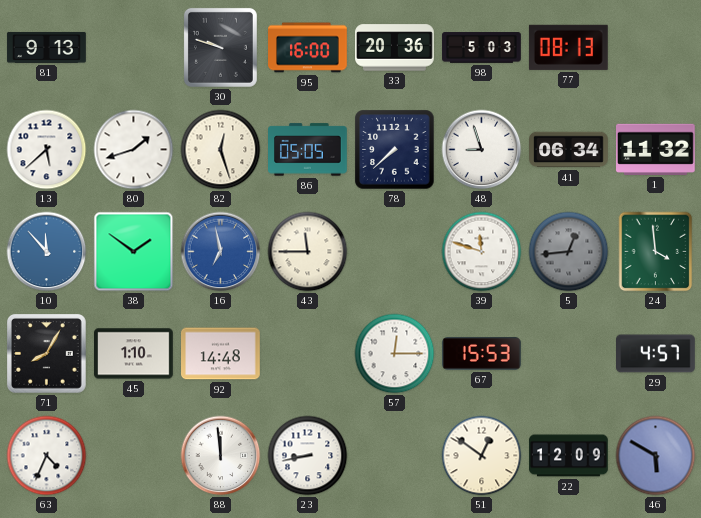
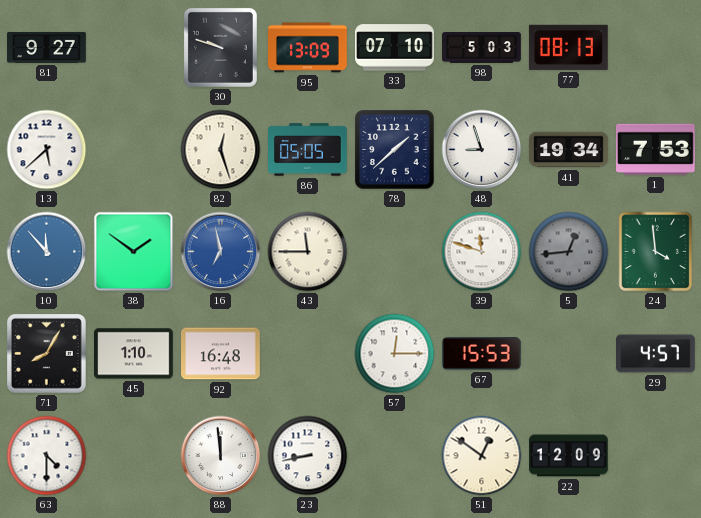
81: 9:13 -> 9:27 (47, 47)
95: 16:00 -> 13:09 (308, 48)
33: 20:36 -> 07:10 (395, 48)
80: 1:42 -> none (134, 150)
78: 7:38 -> 1:38 (395, 150)
41: 06:34 -> 19:34 (569, 150)
1: 11:32 -> 7:53 (656, 149)
92: 14:48 -> 16:48 (221, 354)
63: 4:34 -> 4:30 (47, 456)
46: 5:50 -> none (656, 456)
